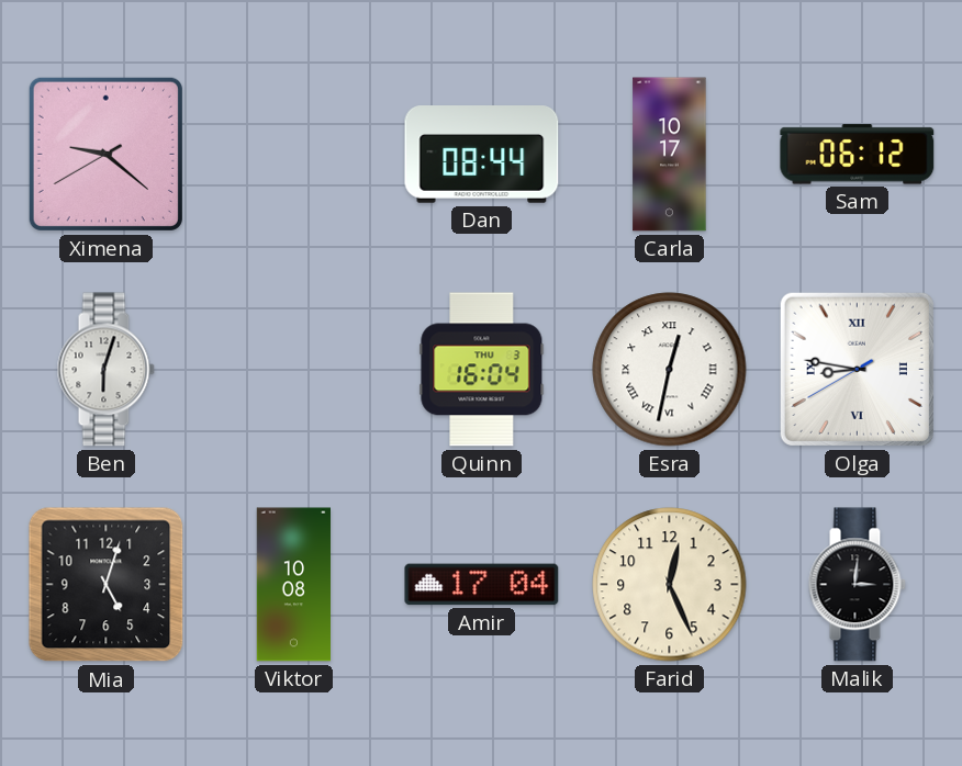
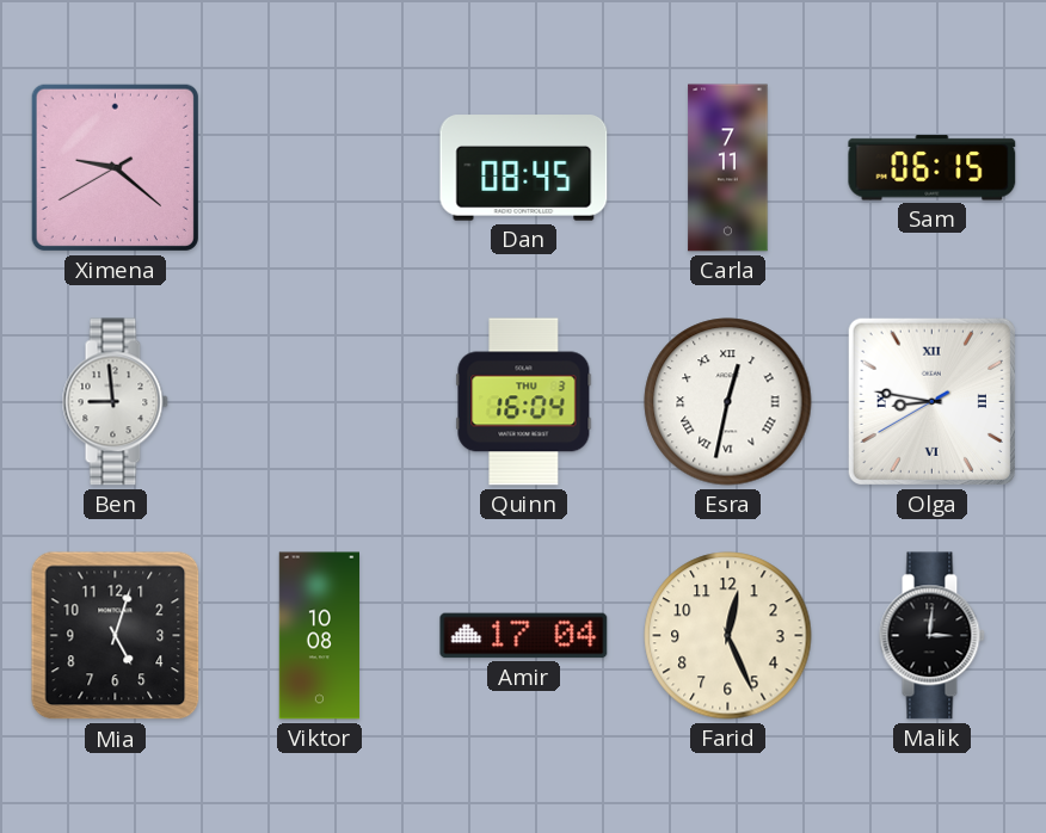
Dan: 08:44 -> 08:45 (524, 168)
Carla: 10:17 -> 7:11 (728, 168)
Sam: 06:12 -> 06:15 (933, 168)
Ben: 6:03 -> 8:59 (115, 402)
